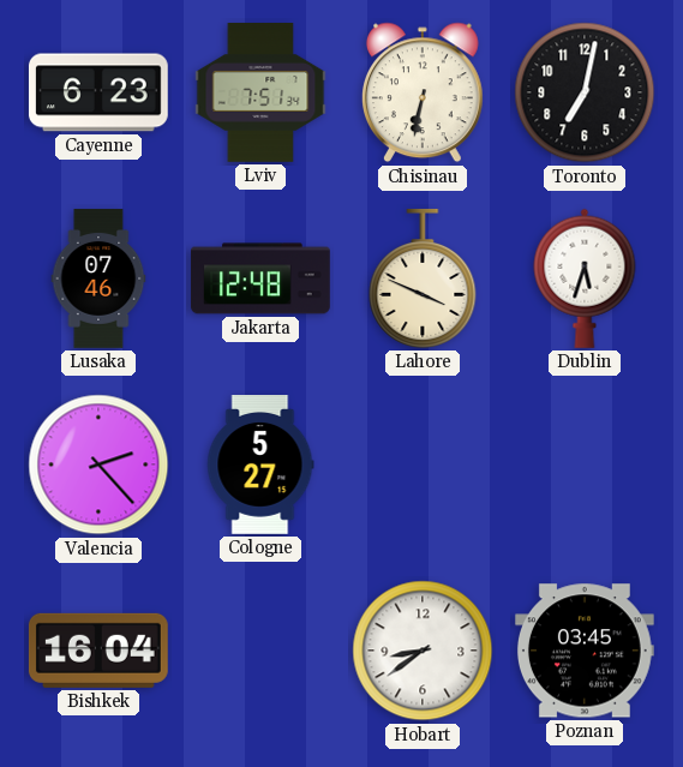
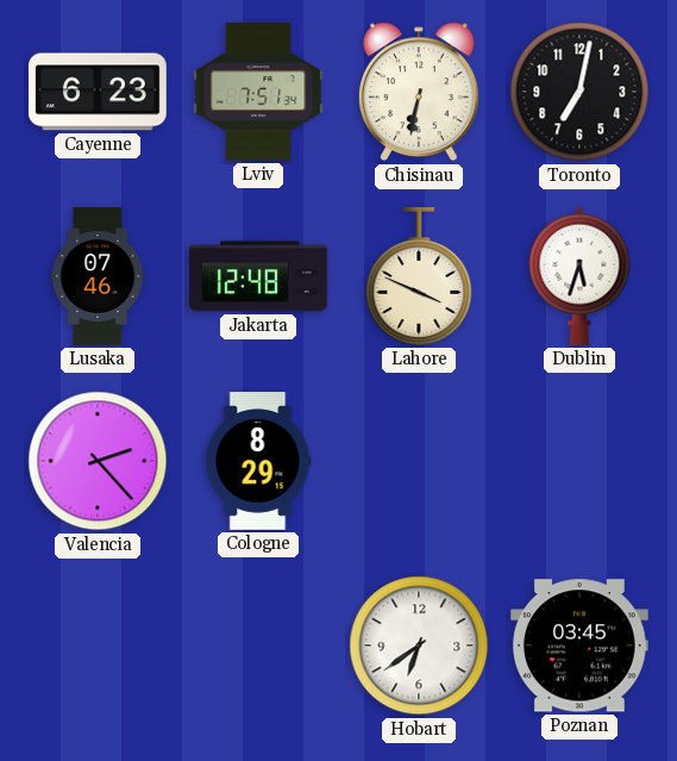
Cologne: 5:27 -> 8:29 (258, 462)
Bishkek: 16:04 -> none (98, 651)
Hobart: 8:39 -> 6:39 (419, 645)
